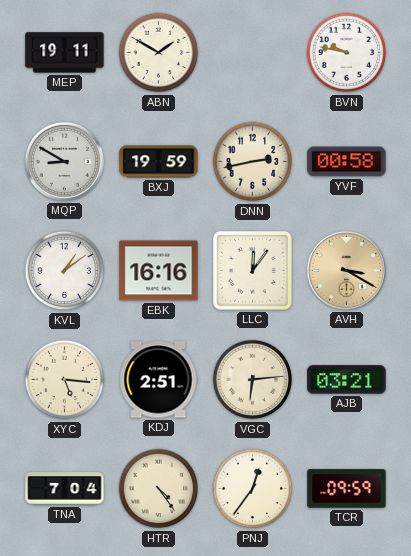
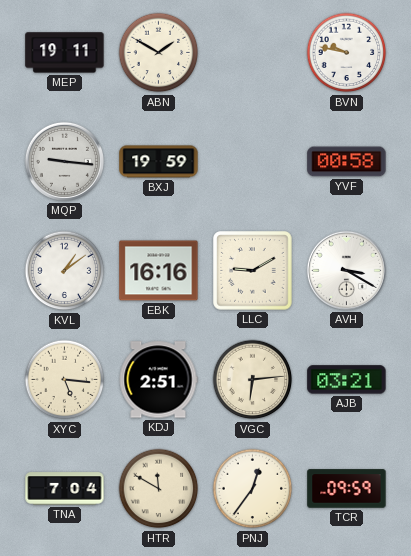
MQP: 8:50 -> 9:16 (64, 161)
DNN: 2:43 -> none (253, 162)
LLC: 12:06 -> 9:10 (253, 271)
AVH dial: champagne -> white (346, 270)
HTR: 4:24 -> 11:50 (159, 489)
